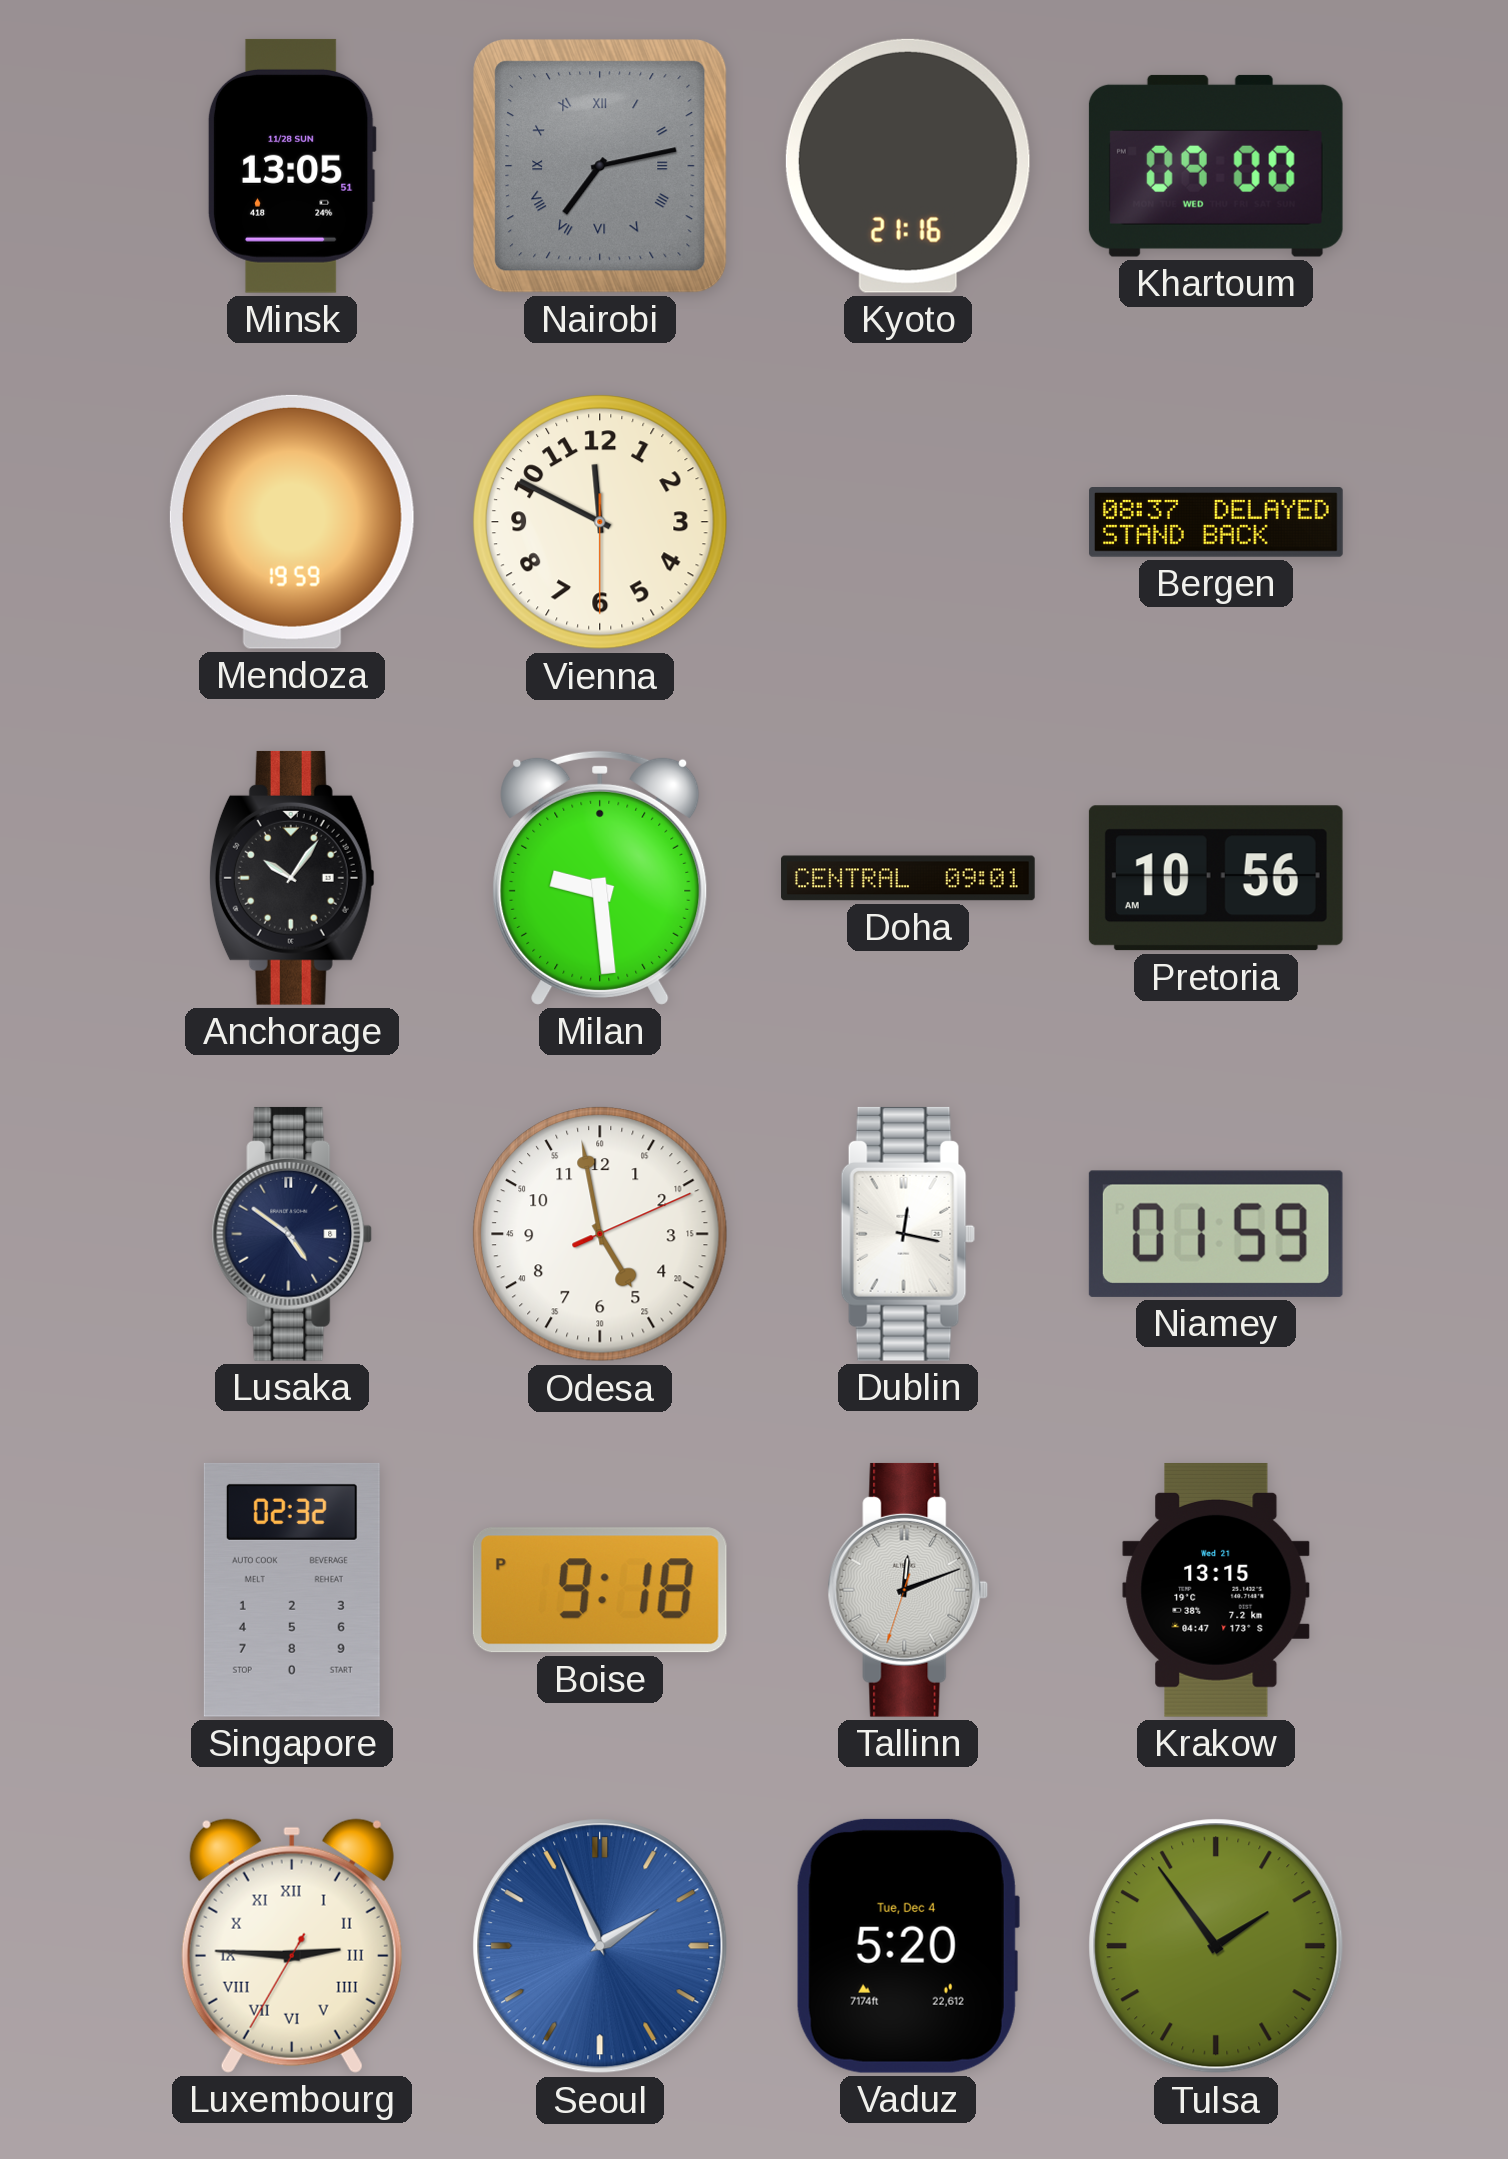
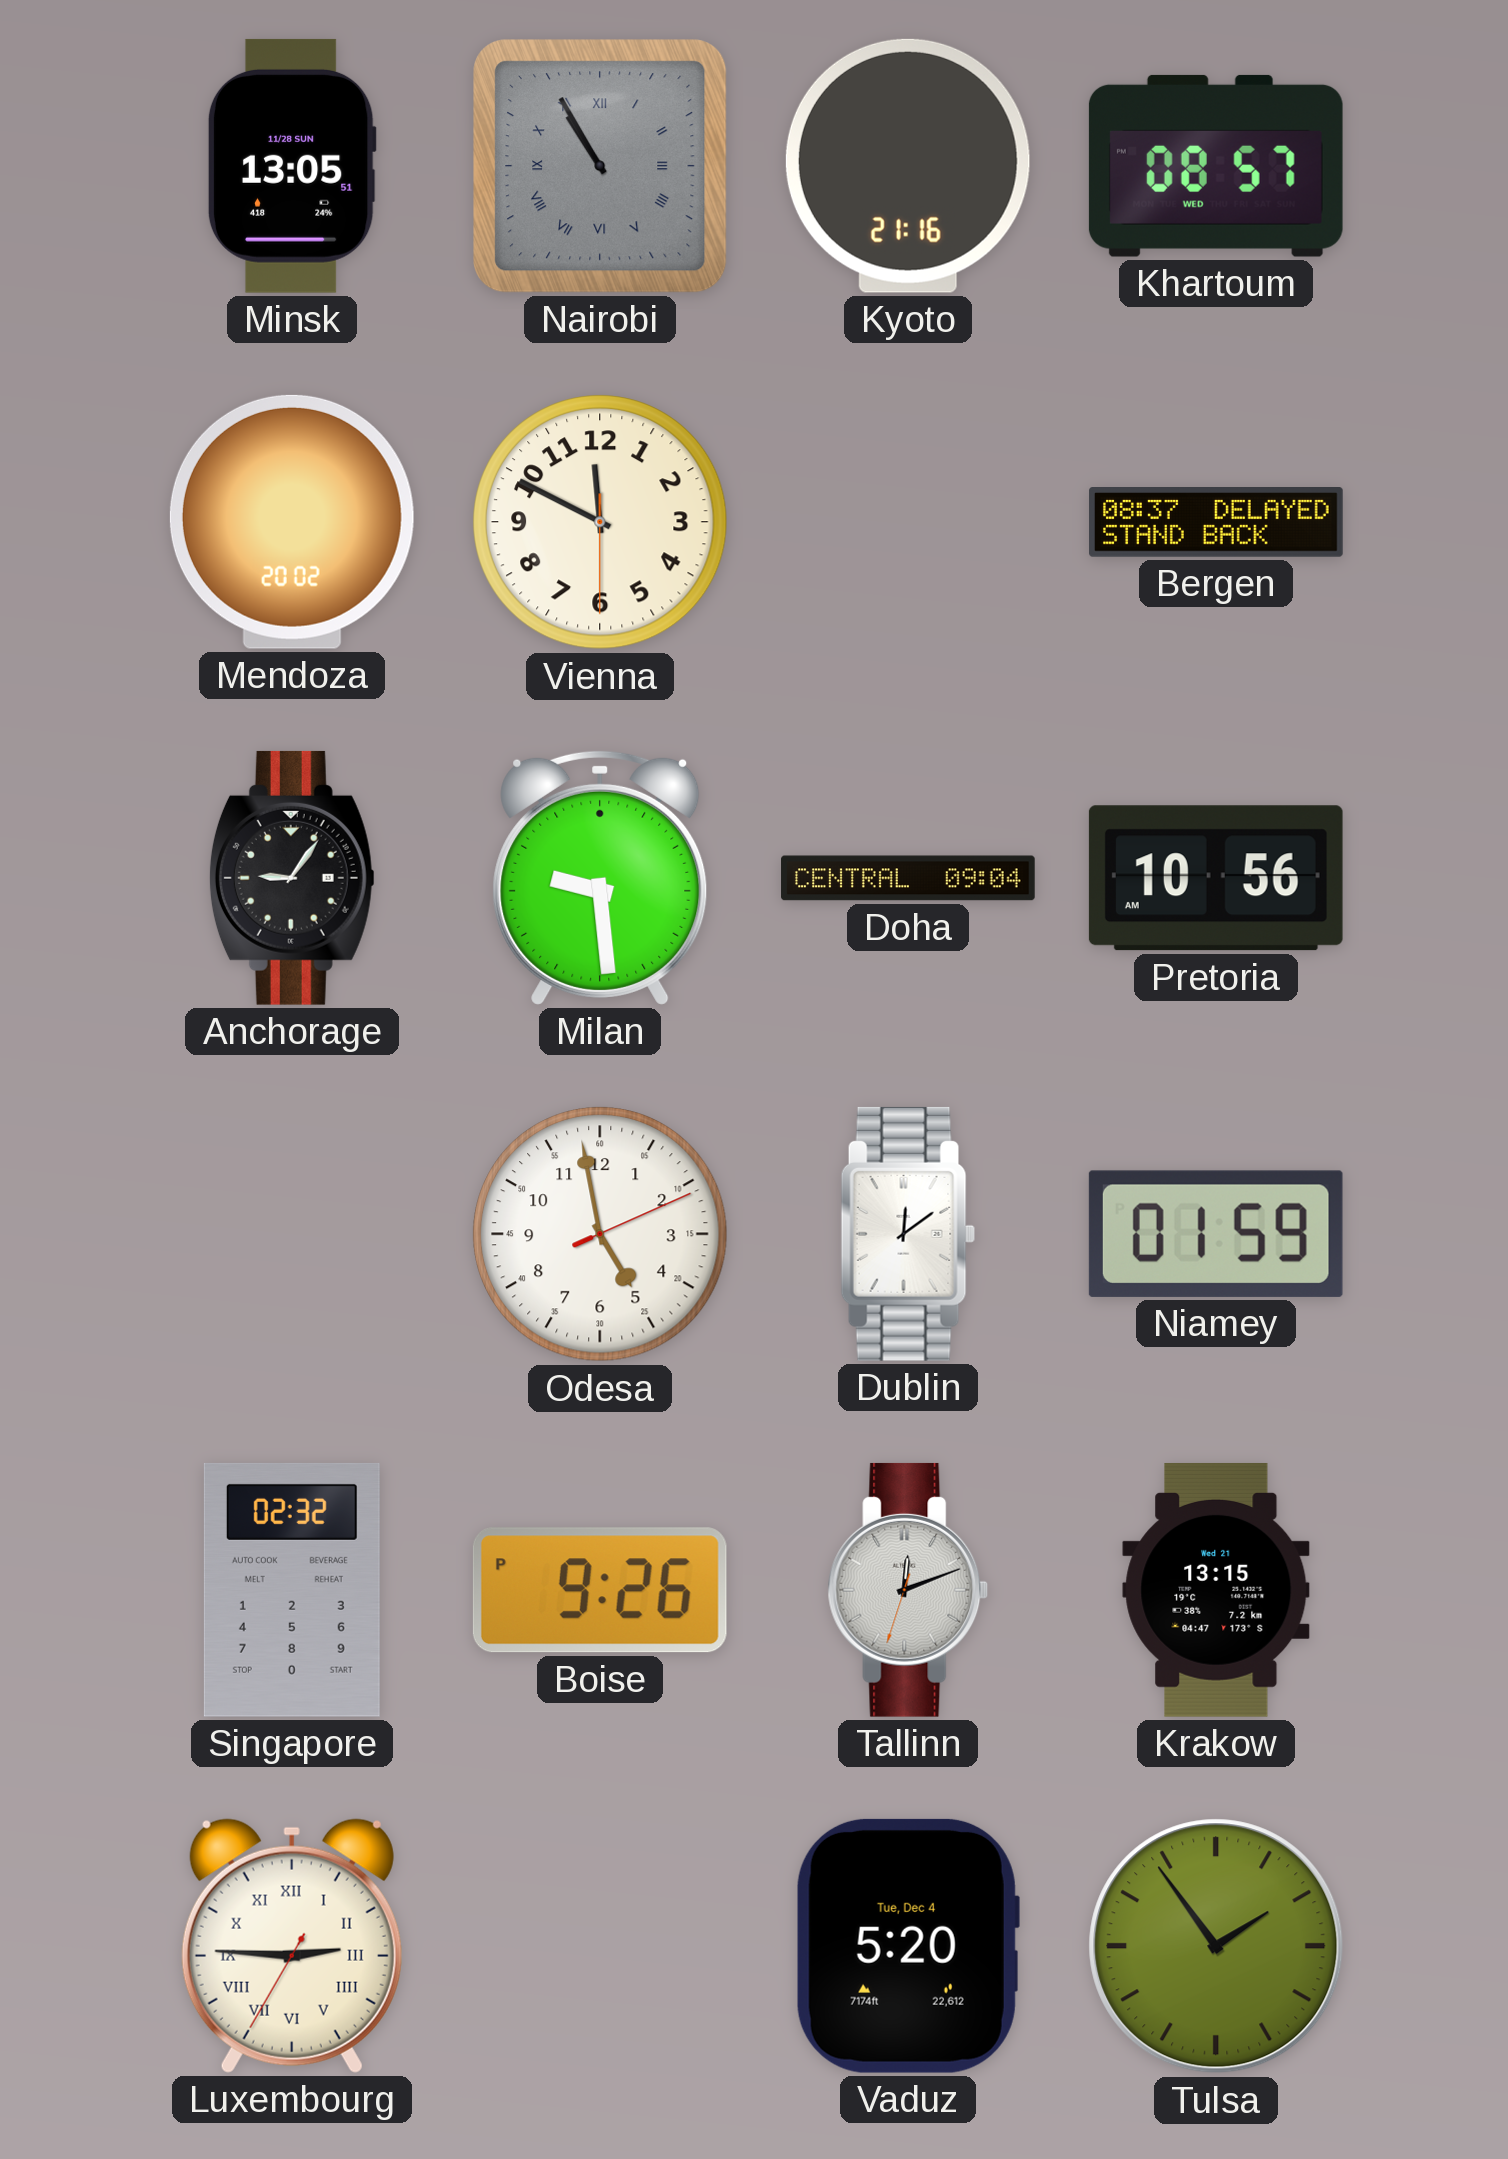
Nairobi: 7:13 -> 10:55 (600, 166)
Khartoum: 09:00 -> 08:57 (1216, 166)
Mendoza: 19:59 -> 20:02 (292, 522)
Anchorage: 10:06 -> 9:06 (292, 878)
Doha: 09:01 -> 09:04 (908, 878)
Lusaka: 4:51 -> none (292, 1234)
Dublin: 12:17 -> 12:09 (908, 1234)
Boise: 9:18 -> 9:26 (600, 1590)
Seoul: 1:56 -> none (600, 1946)
